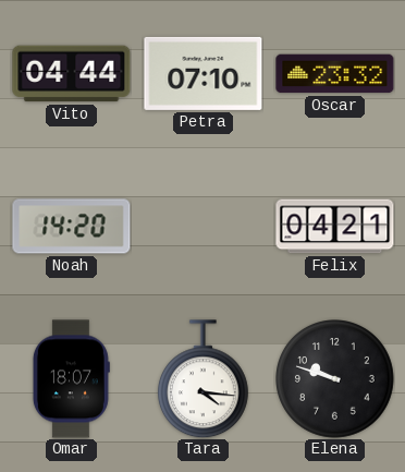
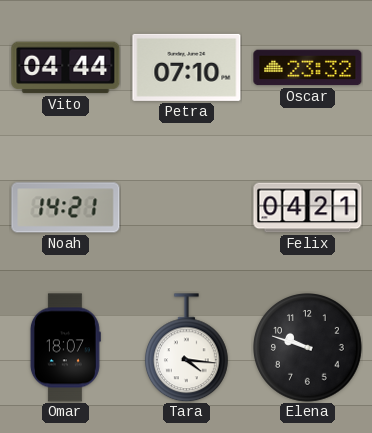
Noah: 14:20 -> 14:21 (66, 208)
